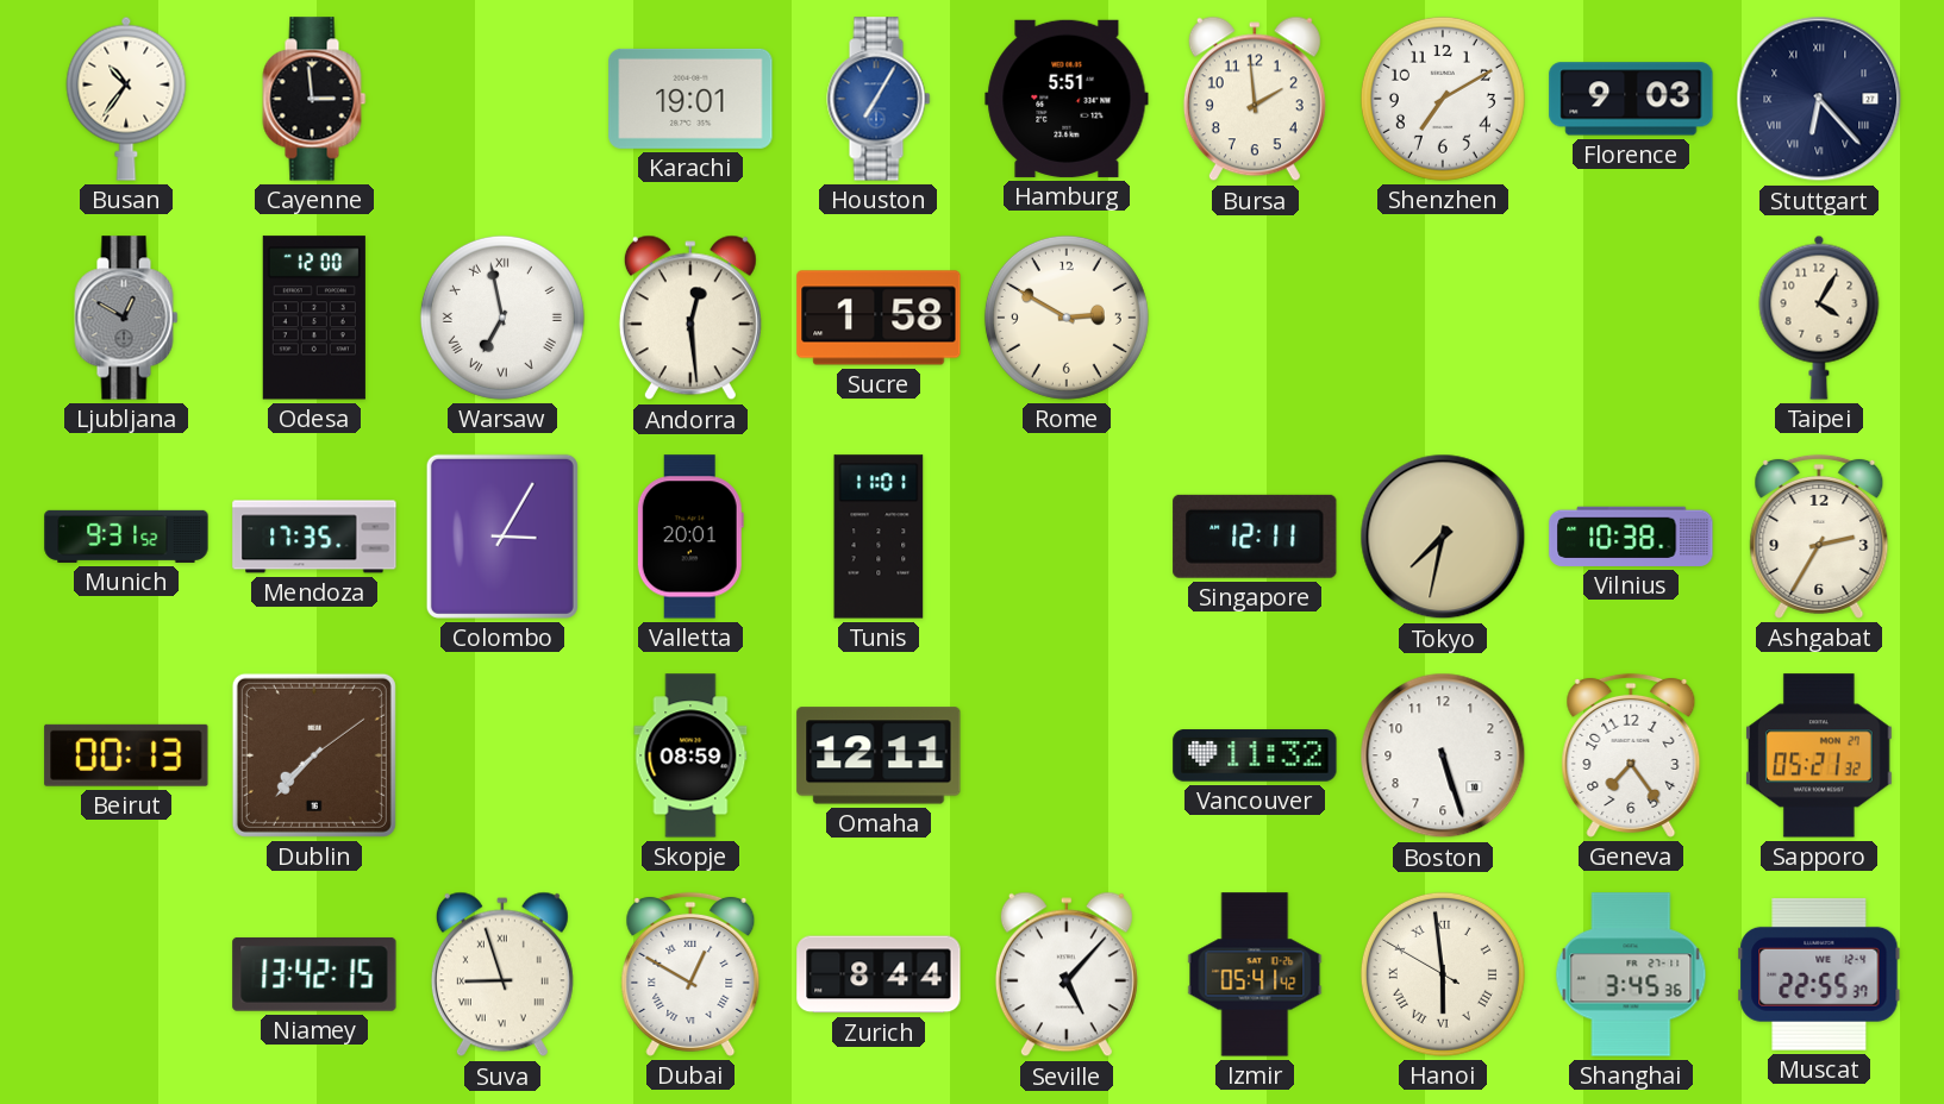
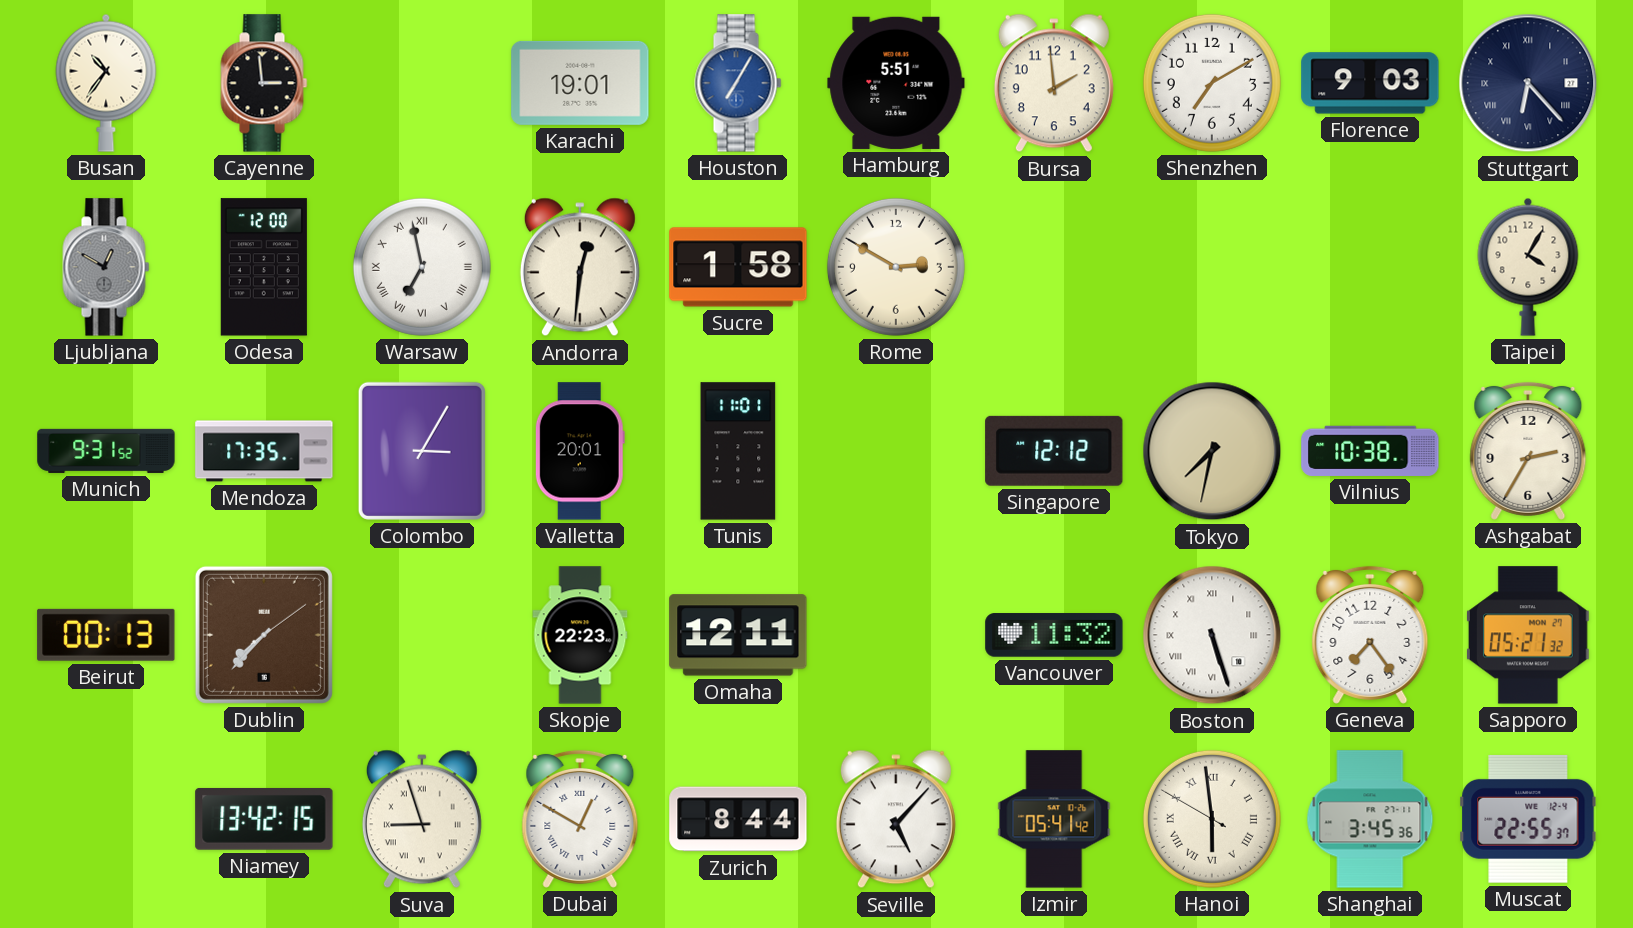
Andorra: 12:29 -> 12:31 (580, 267)
Singapore: 12:11 -> 12:12 (1054, 451)
Skopje: 08:59 -> 22:23 (580, 635)
Boston numerals: Arabic -> Roman (1212, 635)
